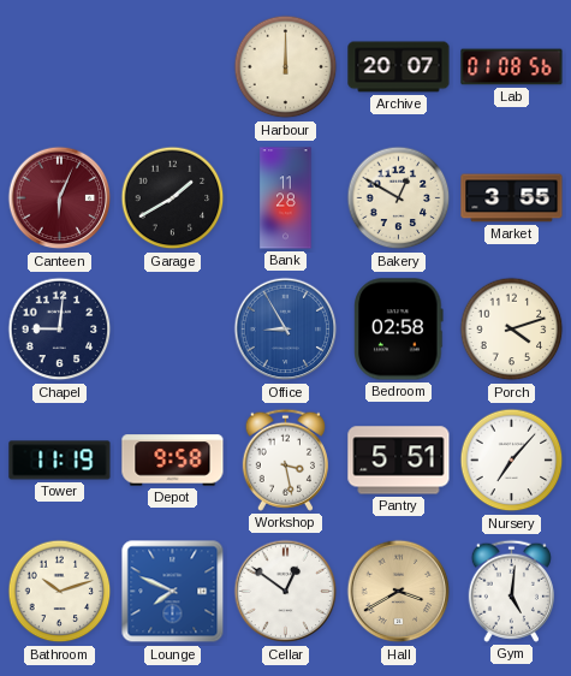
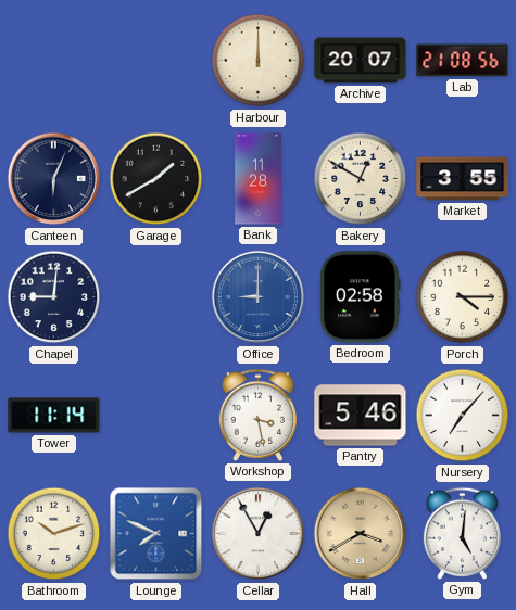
Lab: 01:08 -> 21:08 (463, 61)
Canteen dial: burgundy -> navy (54, 179)
Office: 8:55 -> 9:00 (259, 297)
Porch: 4:12 -> 4:15 (463, 297)
Tower: 11:19 -> 11:14 (54, 416)
Depot: 9:58 -> none (173, 461)
Pantry: 5:51 -> 5:46 (361, 416)
Cellar: 12:51 -> 12:55 (259, 534)
